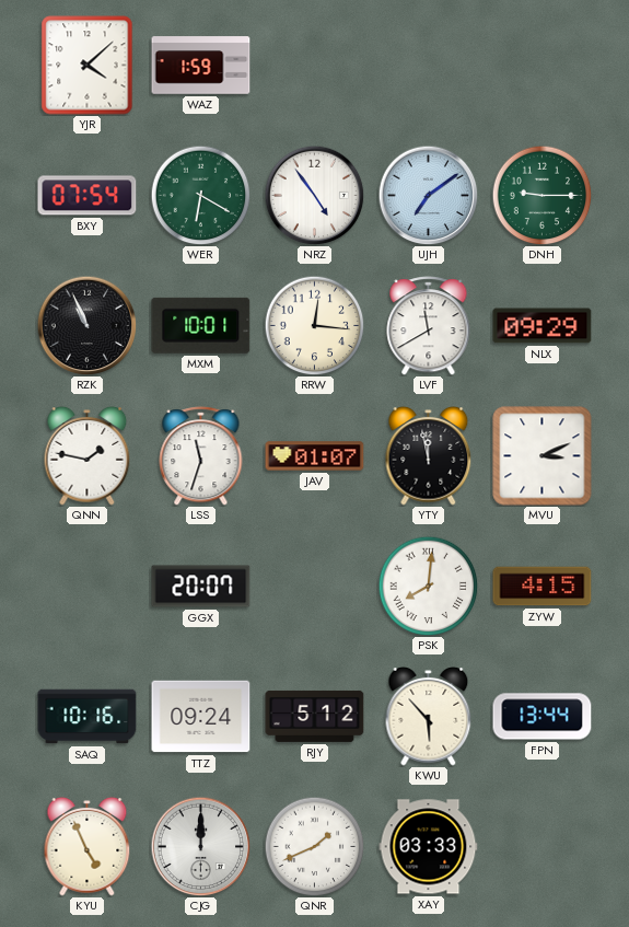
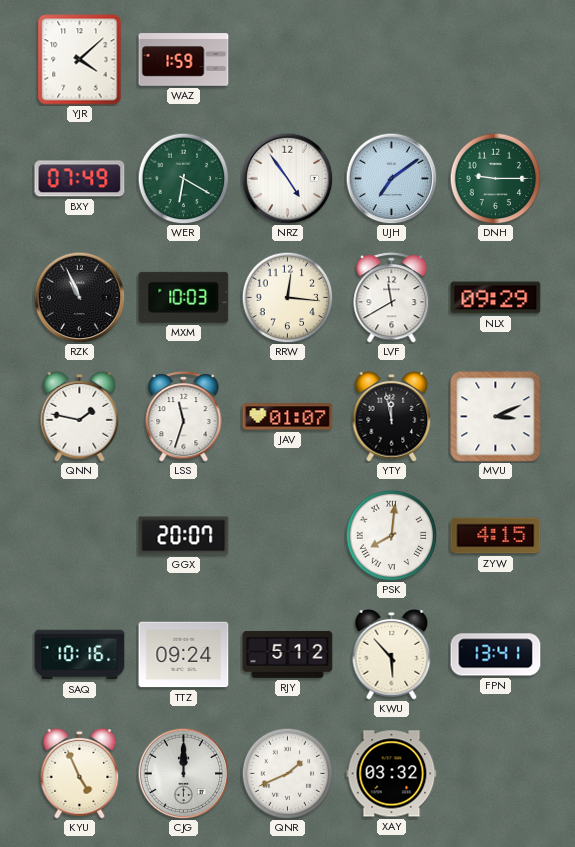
BXY: 07:54 -> 07:49 (80, 179)
MXM: 10:01 -> 10:03 (184, 297)
FPN: 13:44 -> 13:41 (496, 655)
XAY: 03:33 -> 03:32 (392, 774)
